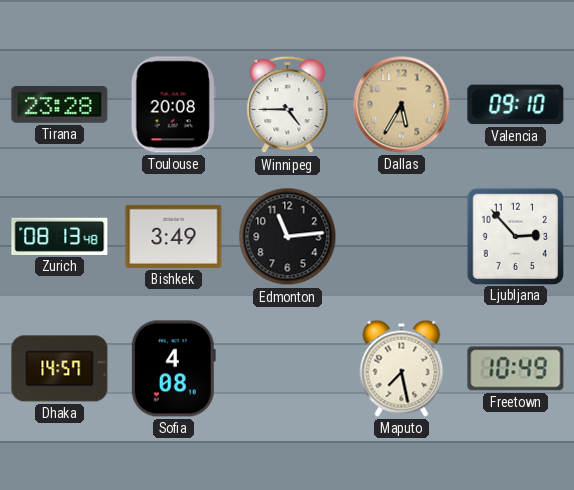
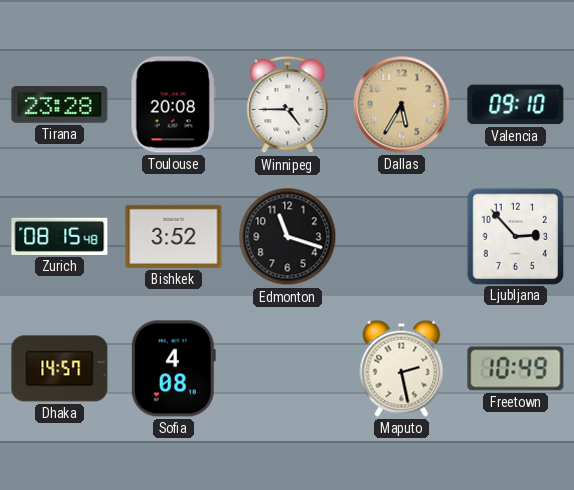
Zurich: 08:13 -> 08:15 (60, 236)
Bishkek: 3:49 -> 3:52 (174, 236)
Edmonton: 11:14 -> 11:18 (288, 237)
Maputo: 7:28 -> 2:28 (402, 368)
